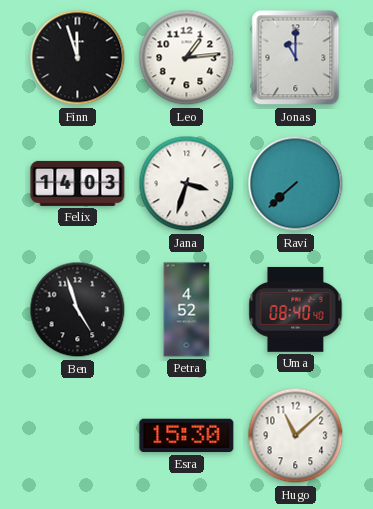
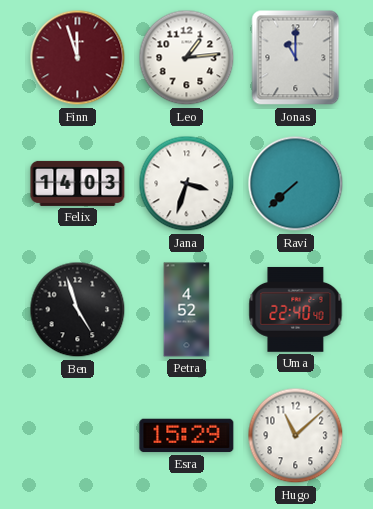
Finn dial: black -> burgundy (78, 58)
Uma: 08:40 -> 22:40 (296, 309)
Esra: 15:30 -> 15:29 (187, 436)
